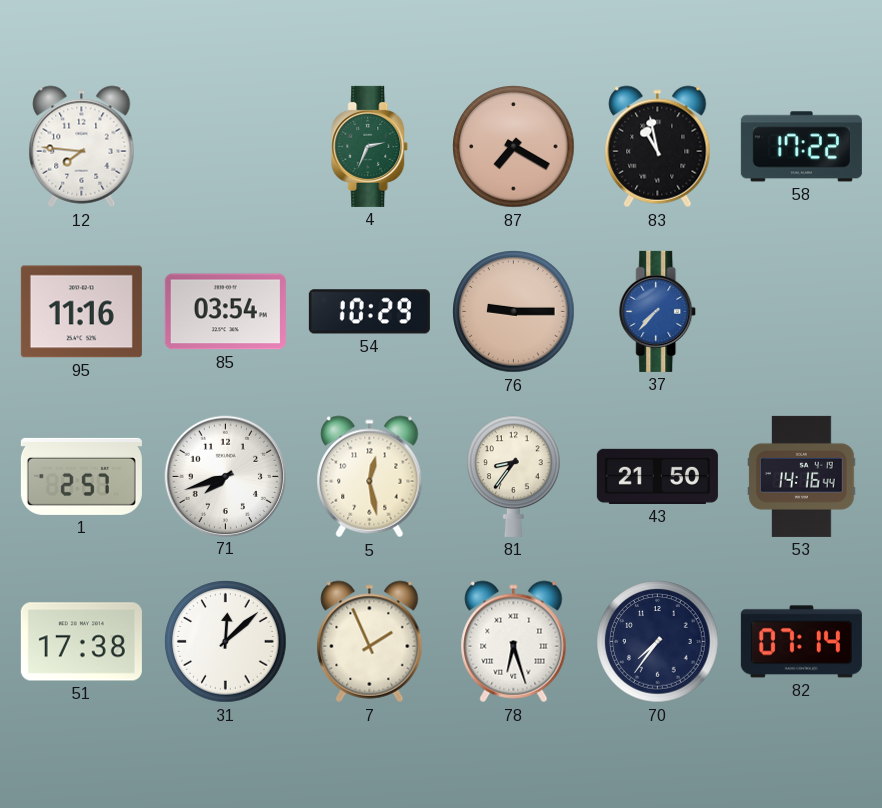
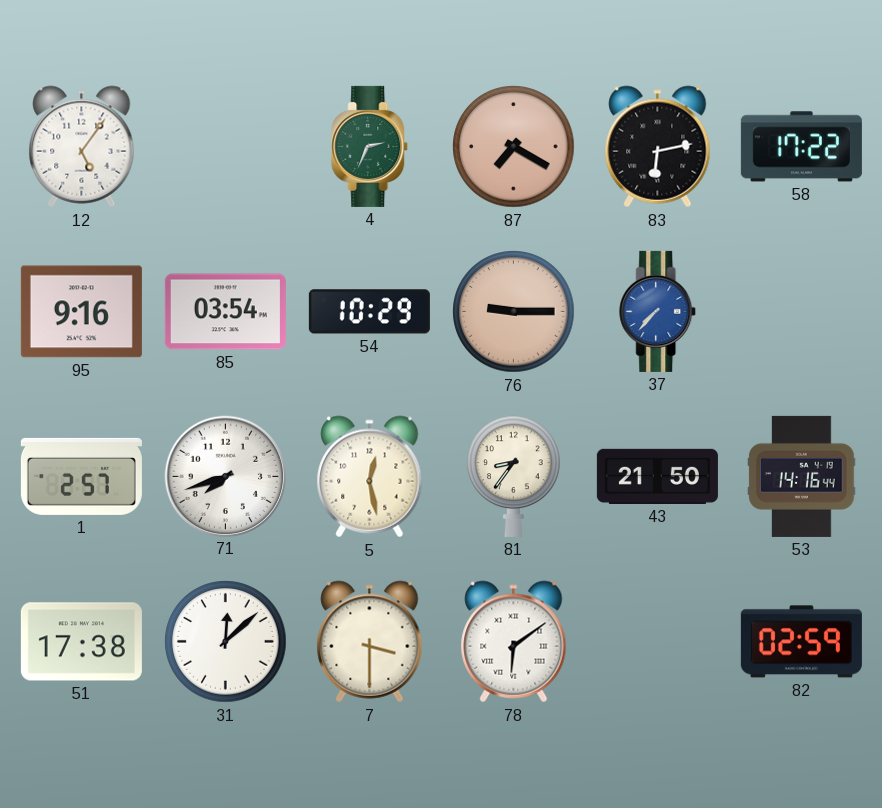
12: 7:46 -> 5:06 (82, 147)
83: 10:58 -> 6:13 (658, 147)
95: 11:16 -> 9:16 (81, 312)
7: 1:56 -> 3:30 (370, 642)
78: 6:27 -> 6:09 (514, 642)
70: 7:36 -> none (658, 642)
82: 07:14 -> 02:59 (801, 642)
